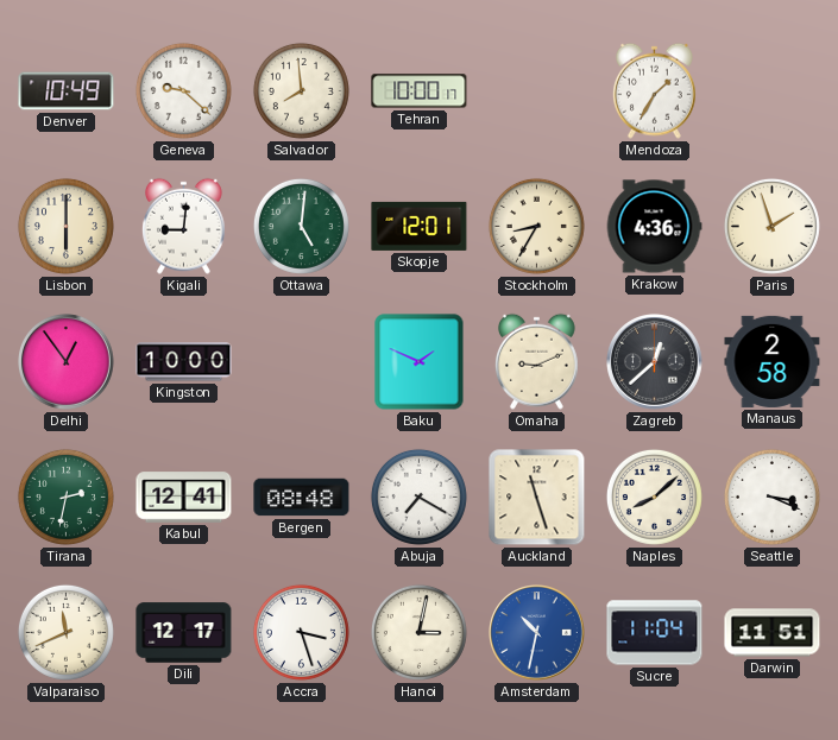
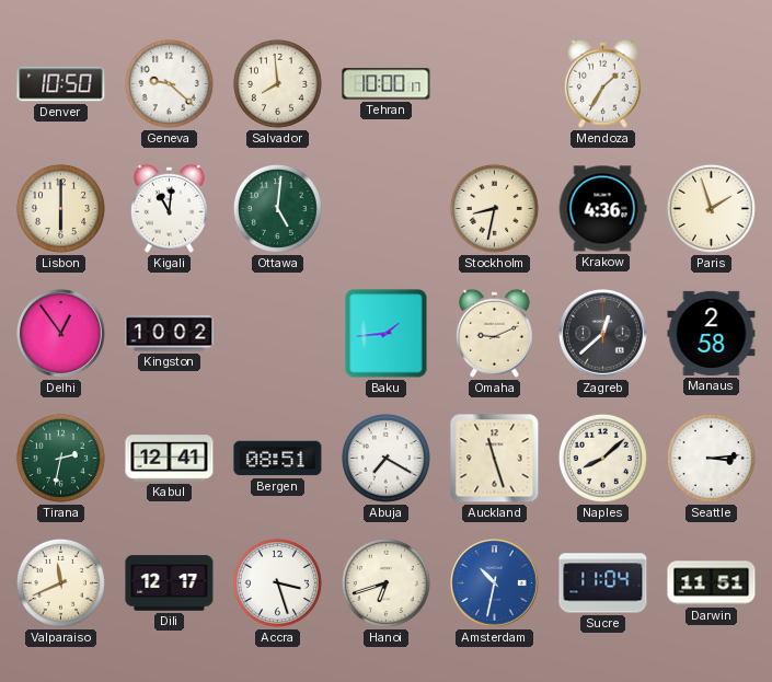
Denver: 10:49 -> 10:50 (61, 84)
Kigali: 9:01 -> 11:01 (169, 208)
Skopje: 12:01 -> none (420, 226)
Stockholm: 8:35 -> 8:32 (494, 208)
Kingston: 10:00 -> 10:02 (170, 334)
Baku: 1:49 -> 1:44 (387, 334)
Bergen: 08:48 -> 08:51 (278, 459)
Seattle: 3:19 -> 3:14 (711, 458)
Hanoi: 3:02 -> 6:42 (385, 582)
